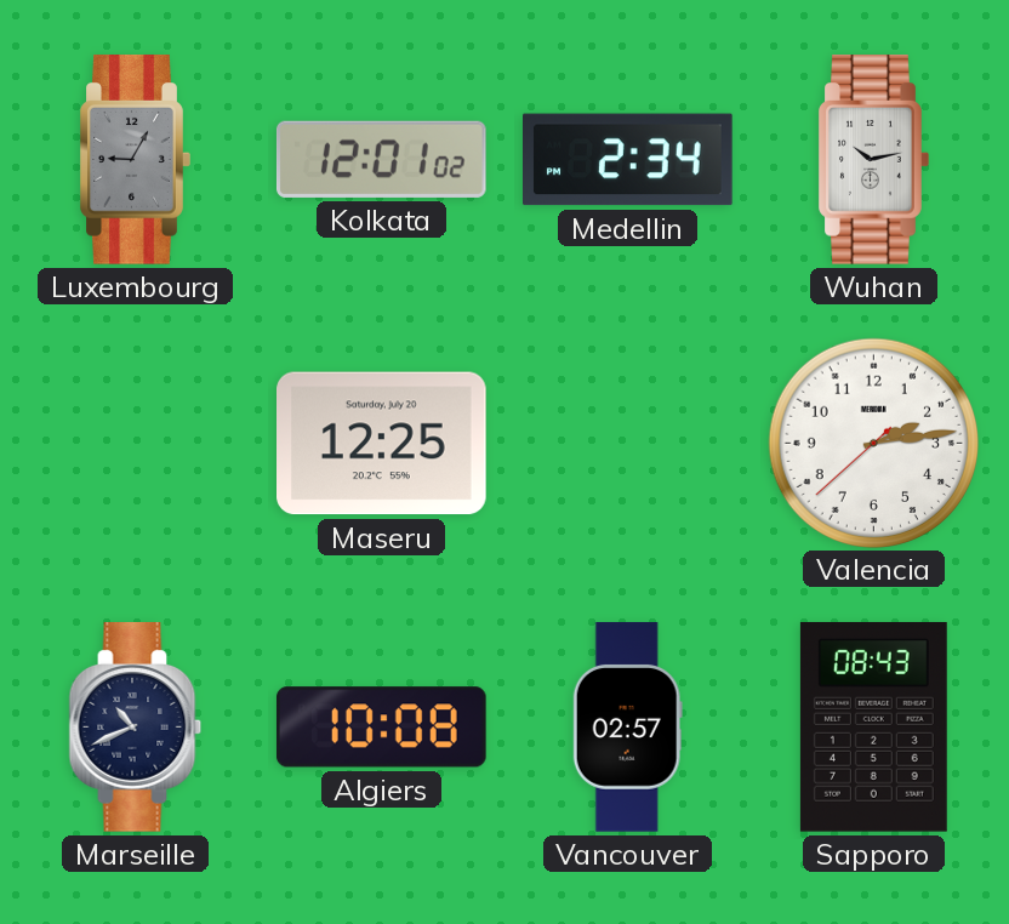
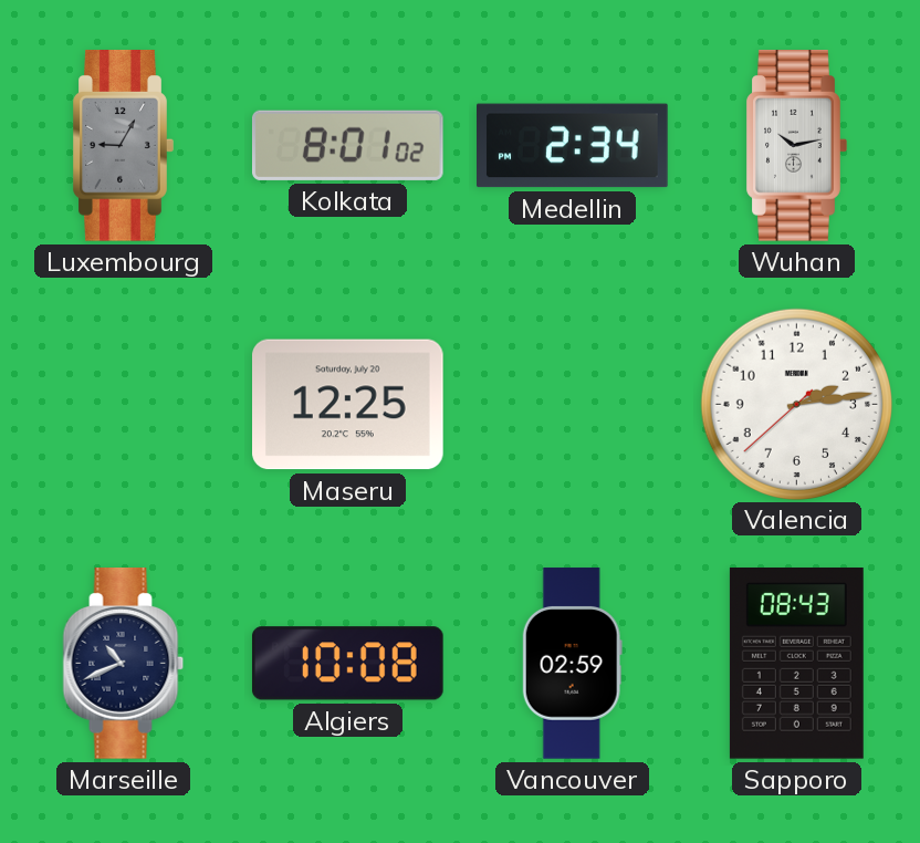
Kolkata: 12:01 -> 8:01 (347, 145)
Vancouver: 02:57 -> 02:59 (572, 664)
